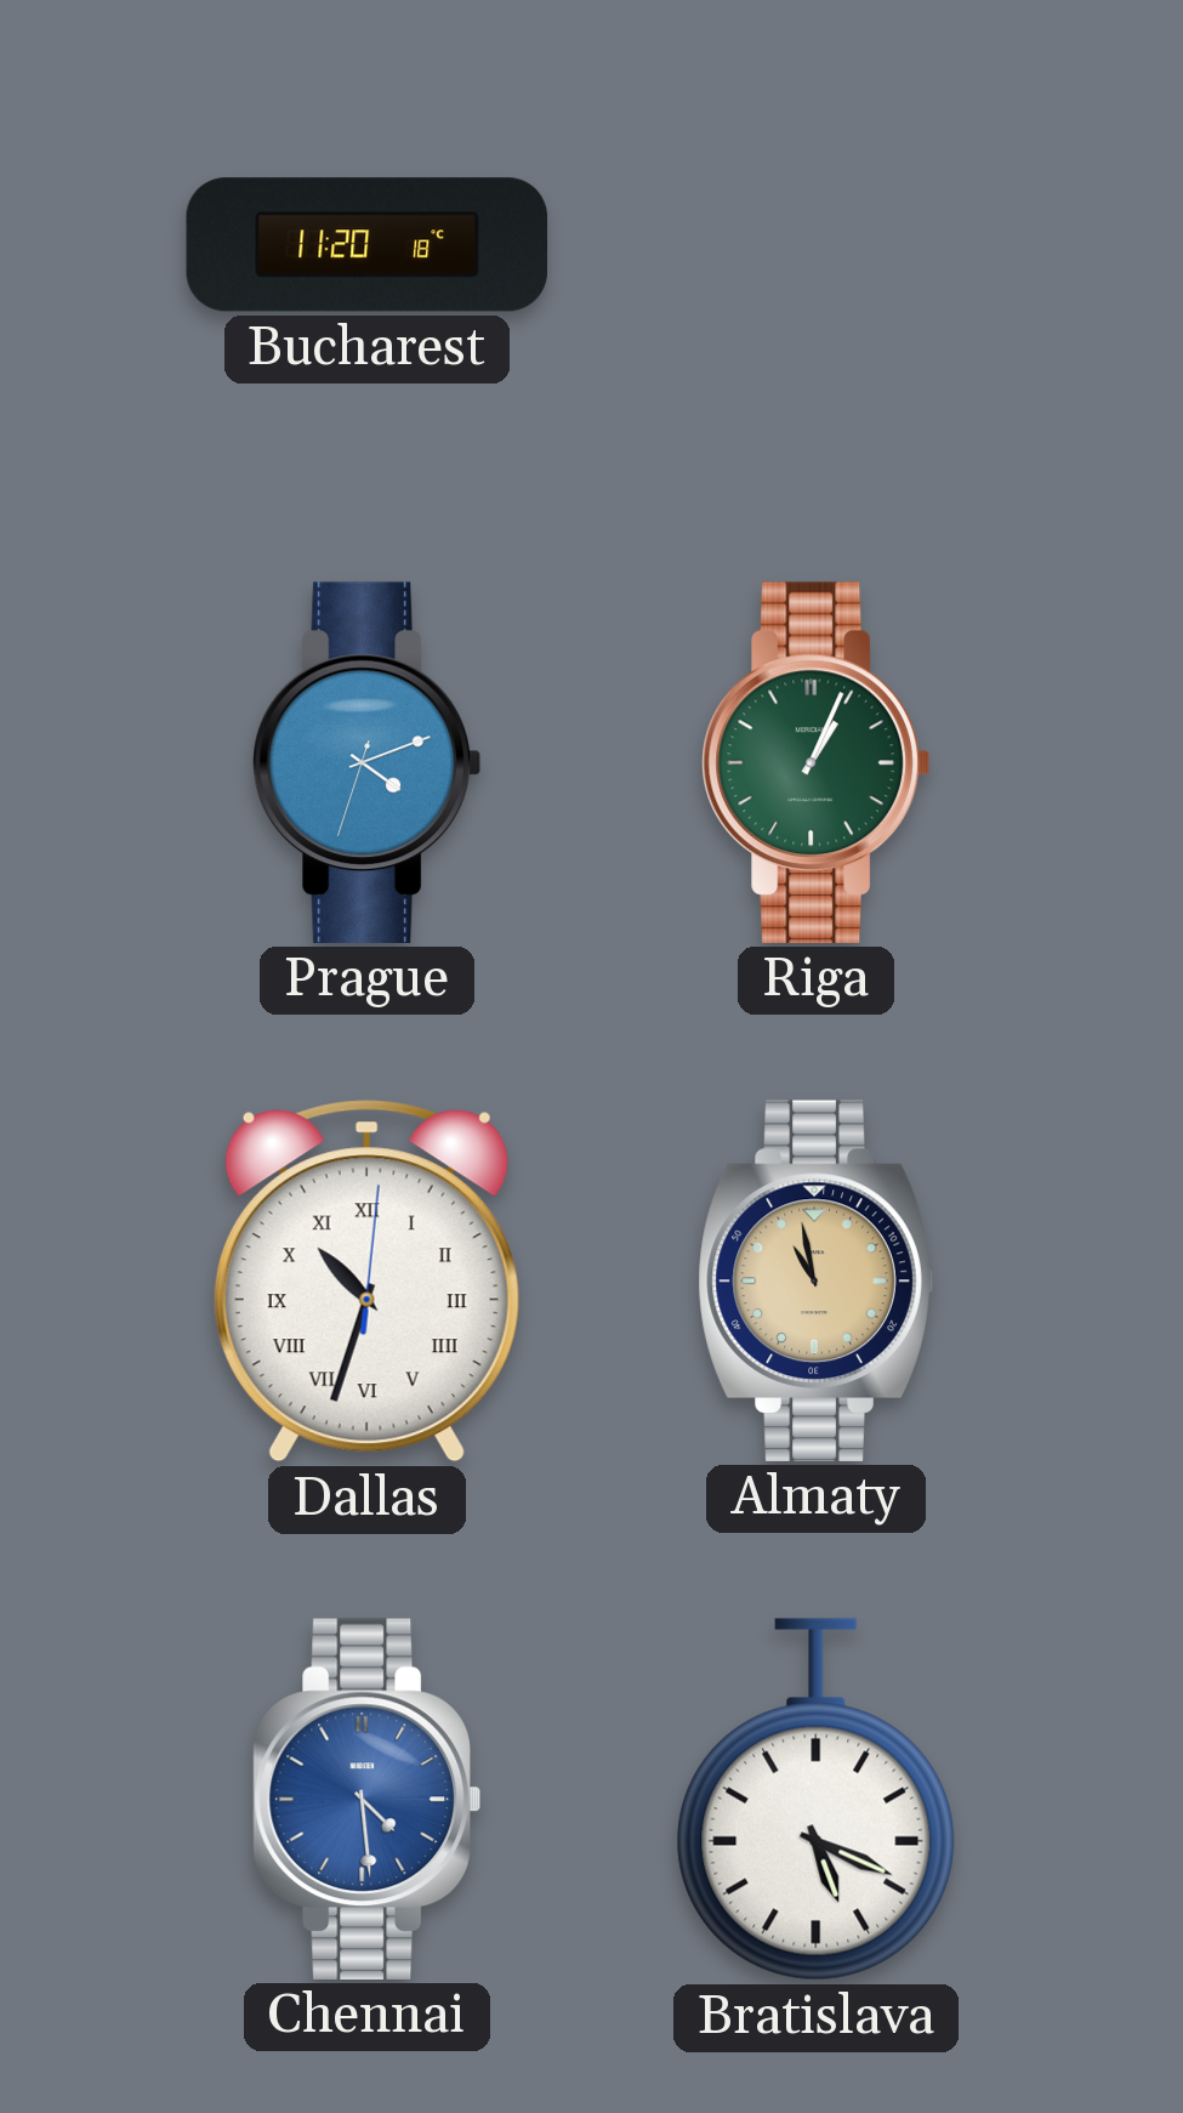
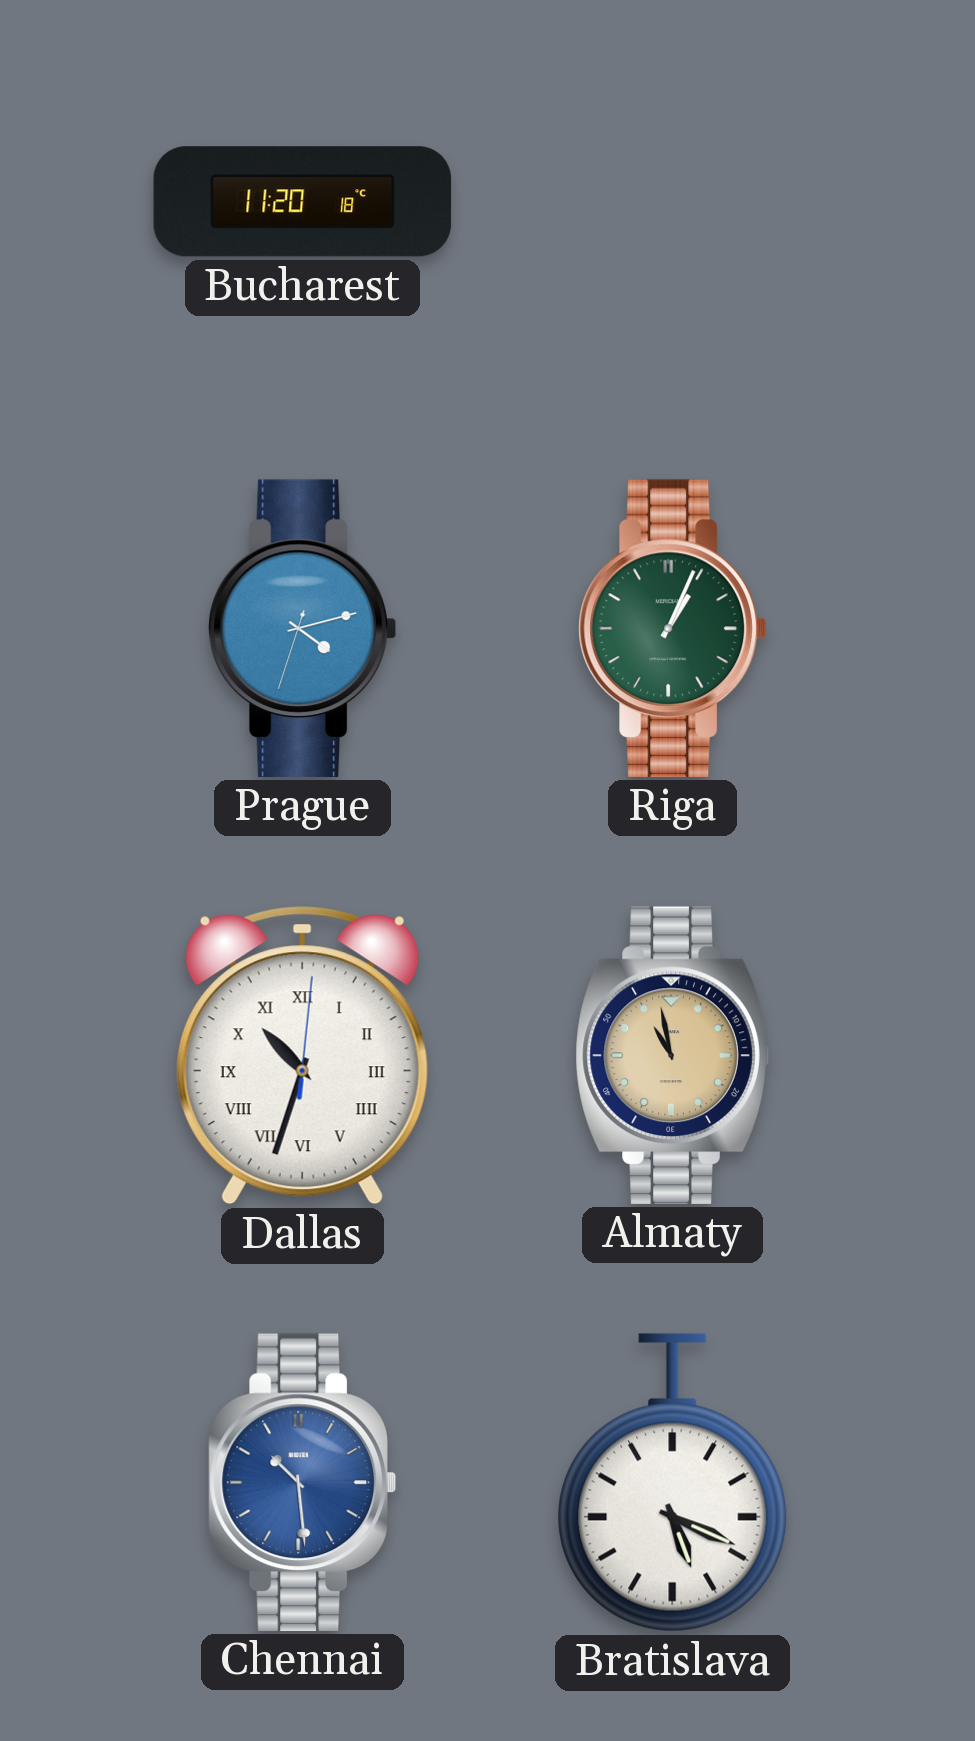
Prague: 4:11 -> 4:12 (302, 628)
Chennai: 4:29 -> 10:29 (302, 1482)
